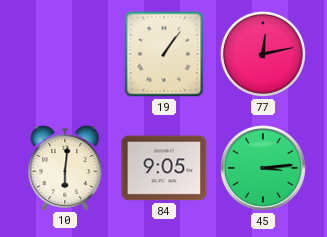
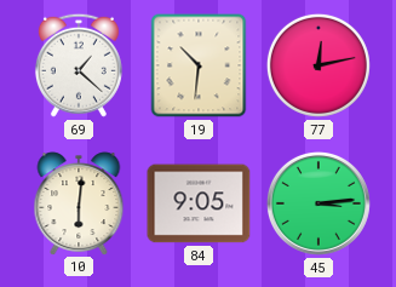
69: none -> 1:22 (79, 65)
19: 1:06 -> 10:31 (199, 65)
